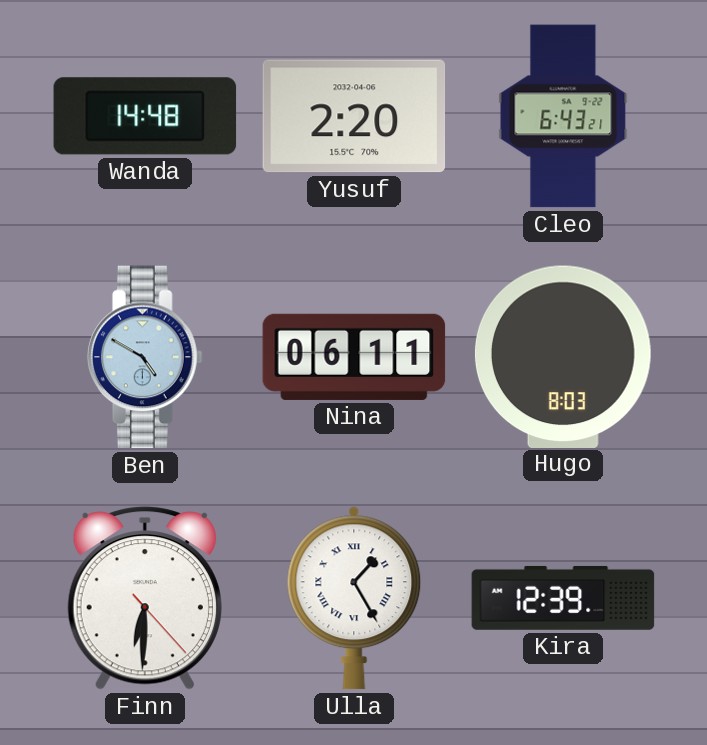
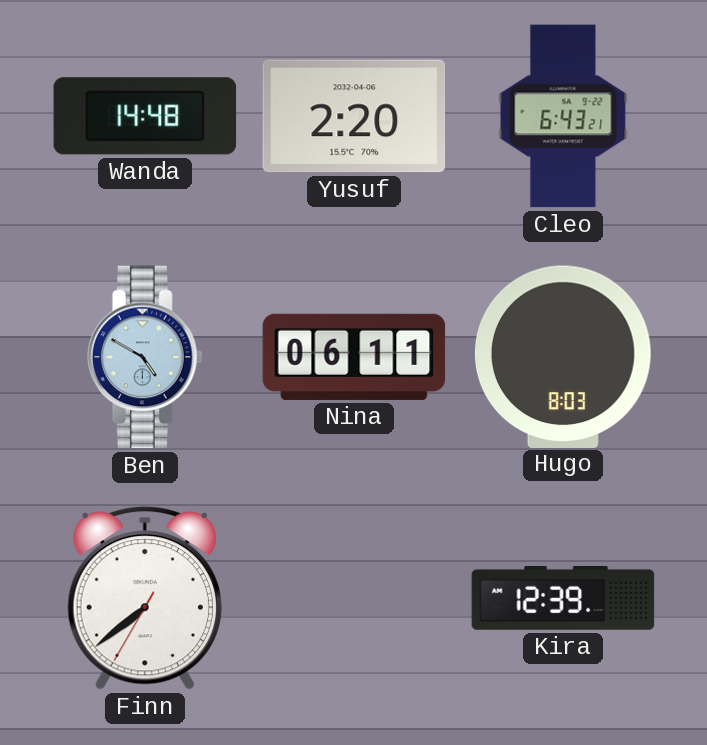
Finn: 6:30 -> 7:38 (145, 598)
Ulla: 1:25 -> none (354, 598)
